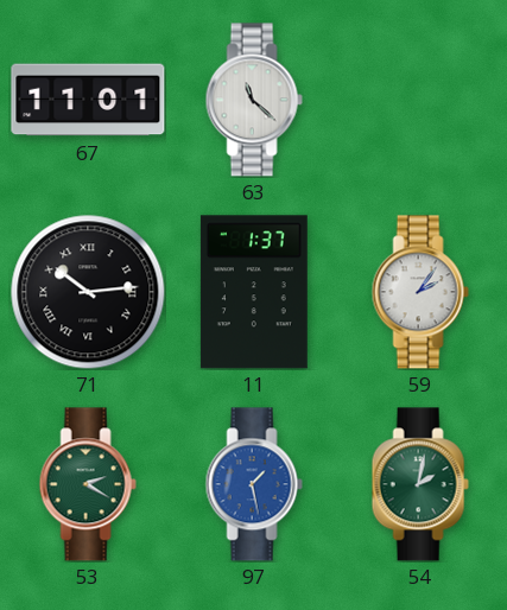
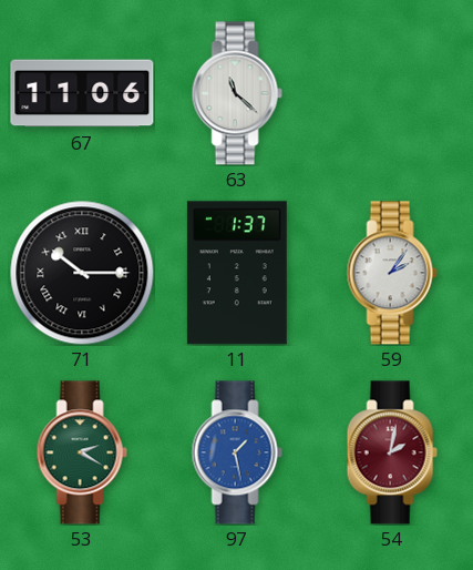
67: 11:01 -> 11:06 (82, 93)
71: 10:14 -> 10:15 (82, 273)
54 dial: green -> burgundy (392, 452)
